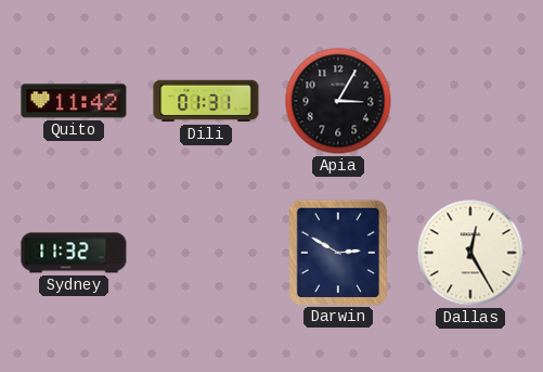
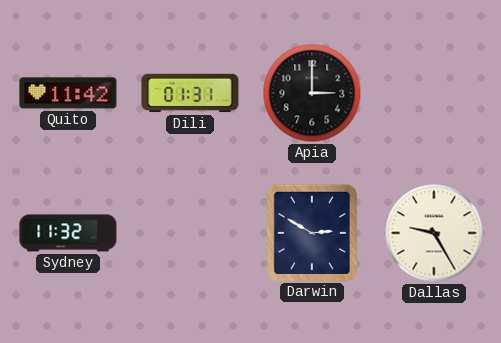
Apia: 3:05 -> 3:00 (312, 93)
Dallas: 12:25 -> 9:25 (434, 233)
